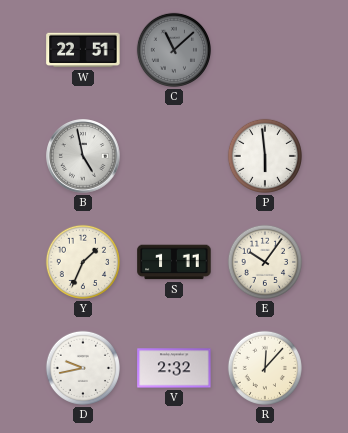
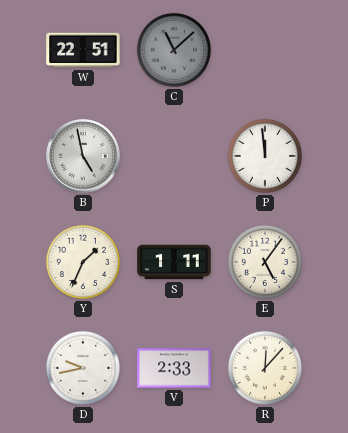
P: 5:59 -> 11:59 (265, 156)
E: 10:06 -> 5:06 (265, 262)
V: 2:32 -> 2:33 (174, 368)
